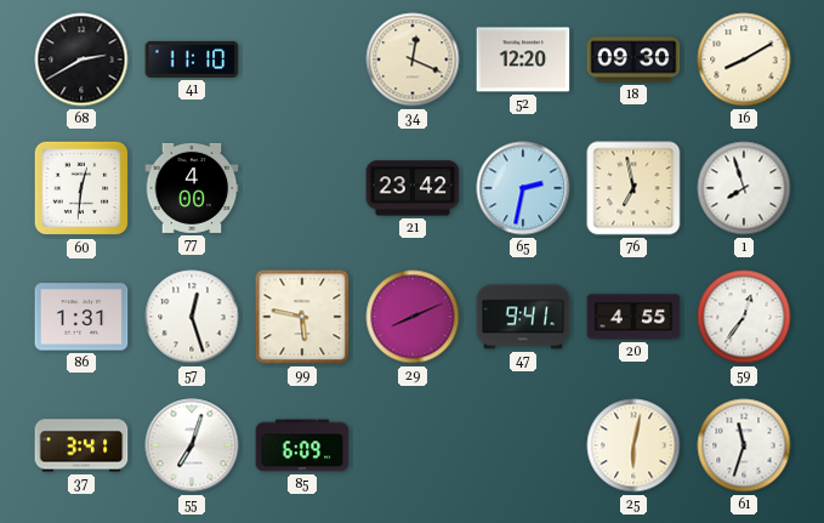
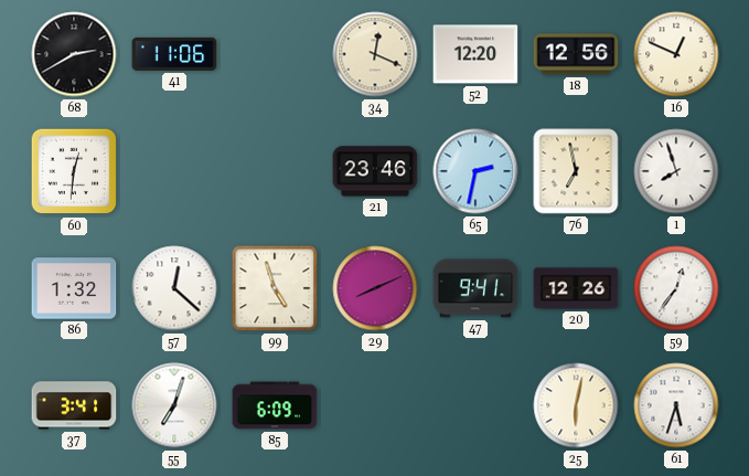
41: 11:10 -> 11:06 (174, 54)
18: 09:30 -> 12:56 (576, 54)
16: 8:10 -> 12:49 (676, 54)
77: 4:00 -> none (192, 188)
21: 23:42 -> 23:46 (375, 171)
86: 1:31 -> 1:32 (74, 288)
57: 12:27 -> 12:22 (174, 288)
99: 5:47 -> 4:57 (275, 288)
20: 4:55 -> 12:26 (576, 288)
61: 11:33 -> 5:33 (676, 405)
